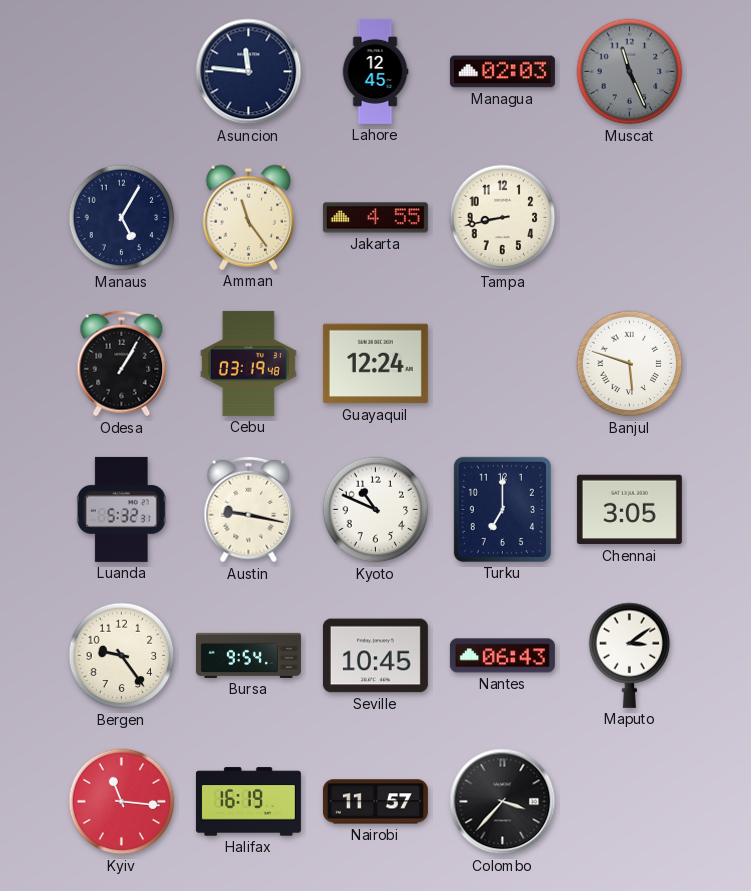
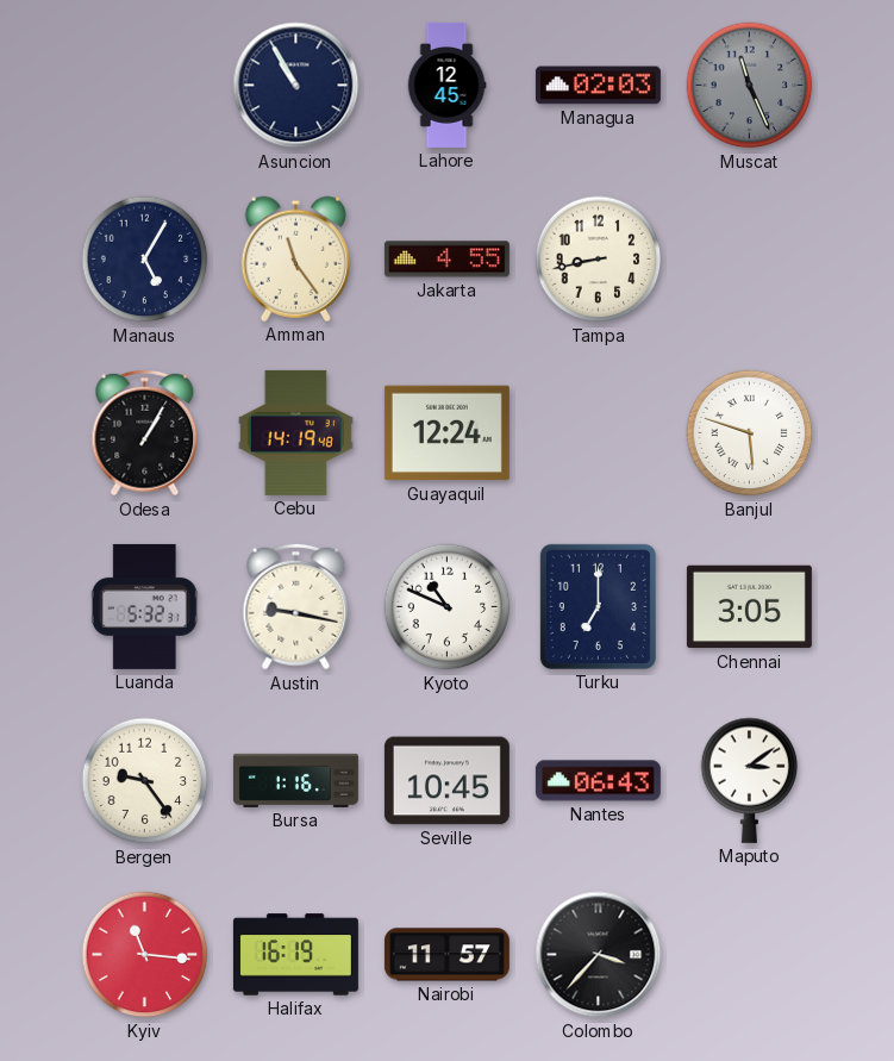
Asuncion: 11:46 -> 10:55 (296, 86)
Cebu: 03:19 -> 14:19 (295, 432)
Bursa: 9:54 -> 1:16 (295, 780)
